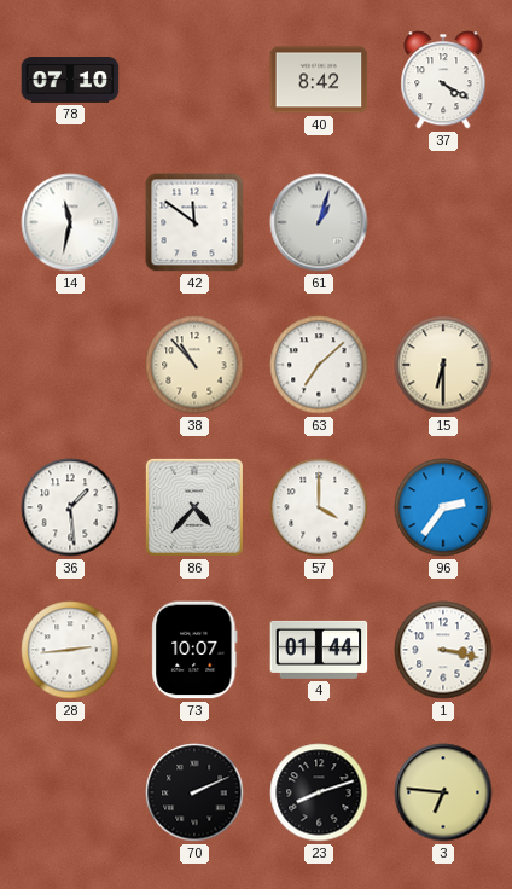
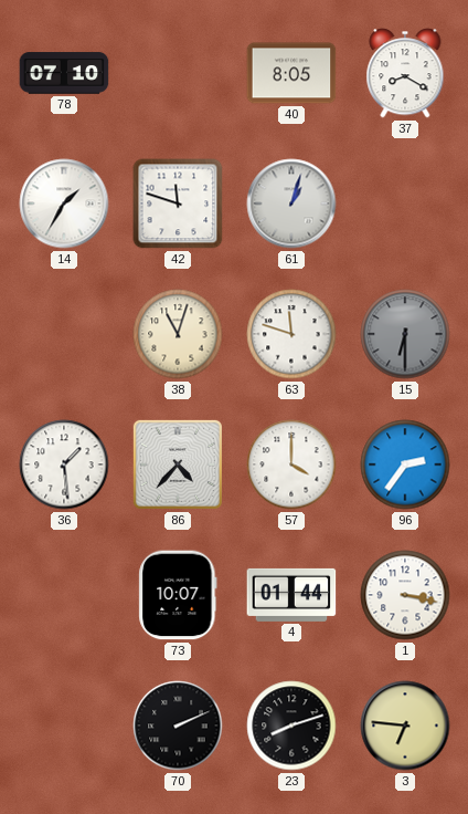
40: 8:42 -> 8:05 (291, 73)
37: 4:20 -> 8:20 (405, 73)
14: 11:32 -> 1:35 (64, 203)
42: 11:51 -> 11:48 (178, 203)
38: 10:53 -> 11:03 (178, 334)
63: 7:08 -> 11:48 (291, 334)
15 dial: cream -> grey (405, 334)
28: 2:44 -> none (70, 650)
